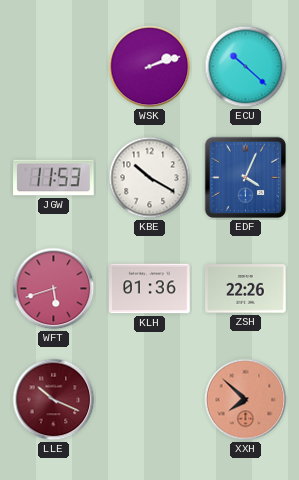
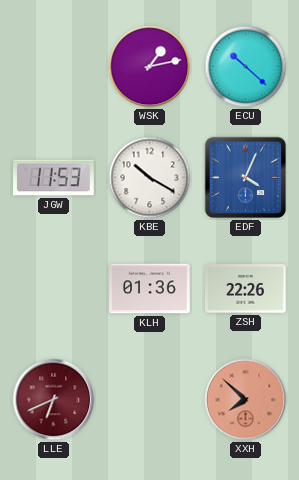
WSK: 2:12 -> 1:13 (150, 67)
WFT: 5:42 -> none (54, 289)
LLE: 10:19 -> 6:41 (54, 400)
